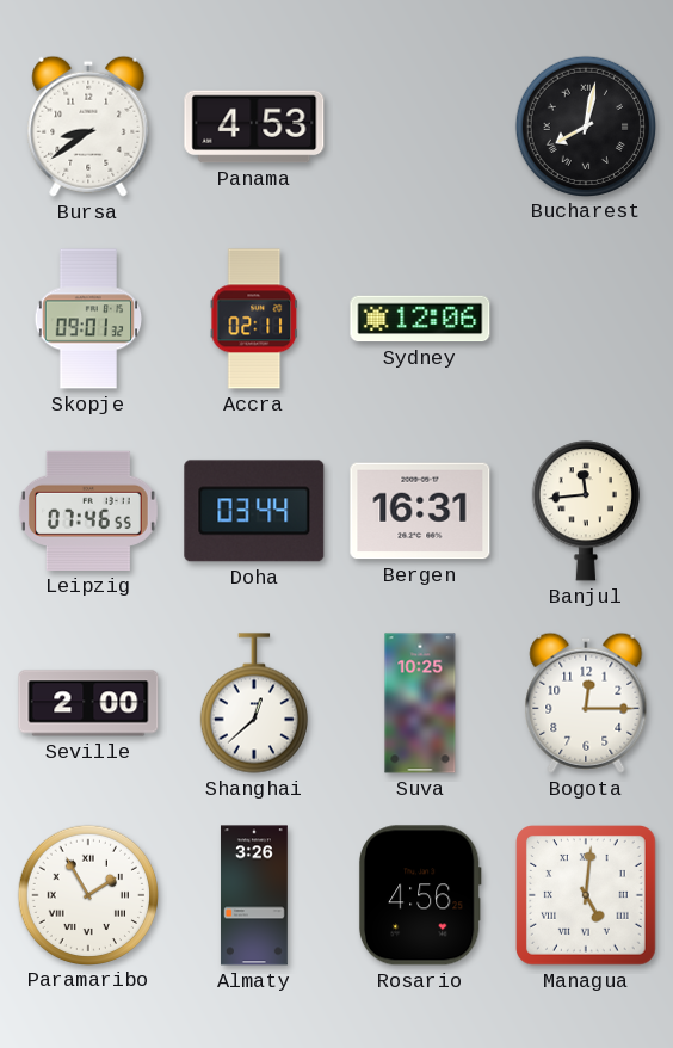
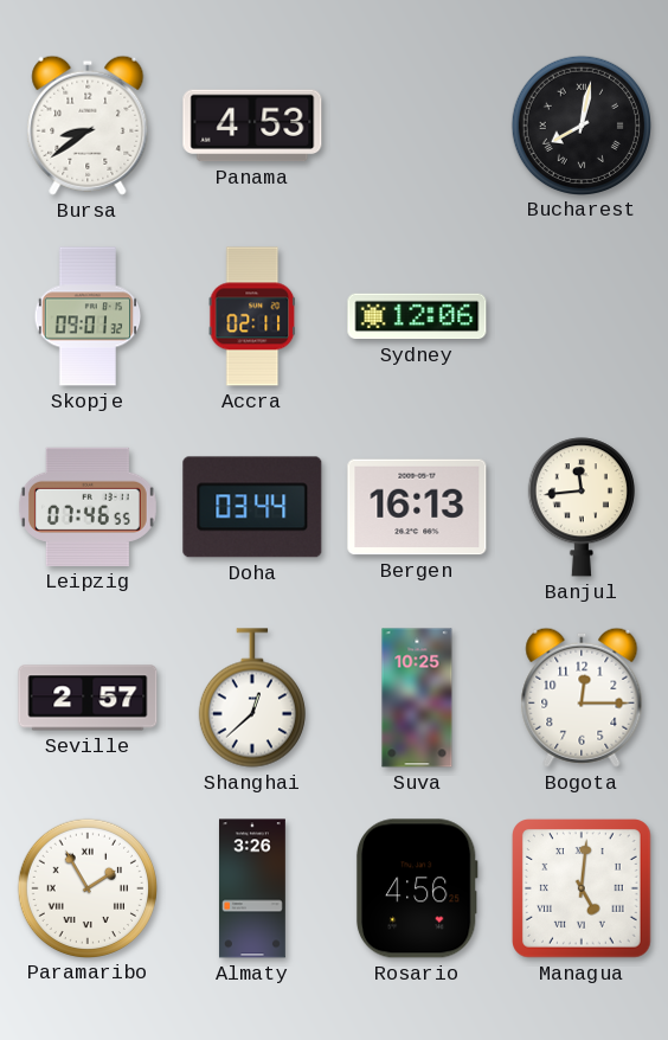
Bergen: 16:31 -> 16:13 (417, 507)
Seville: 2:00 -> 2:57 (88, 698)
